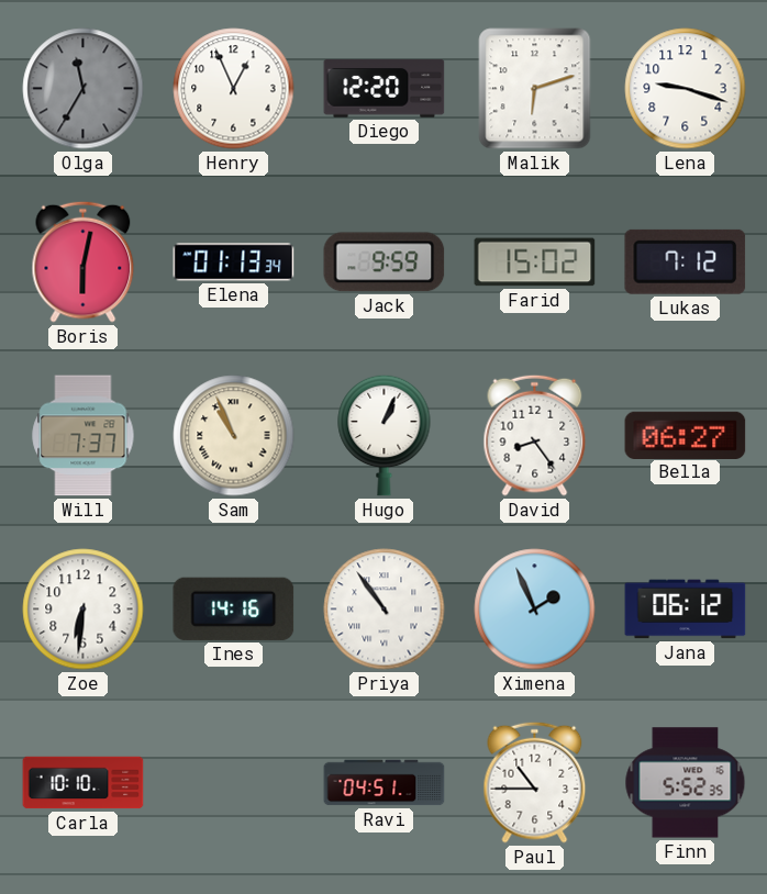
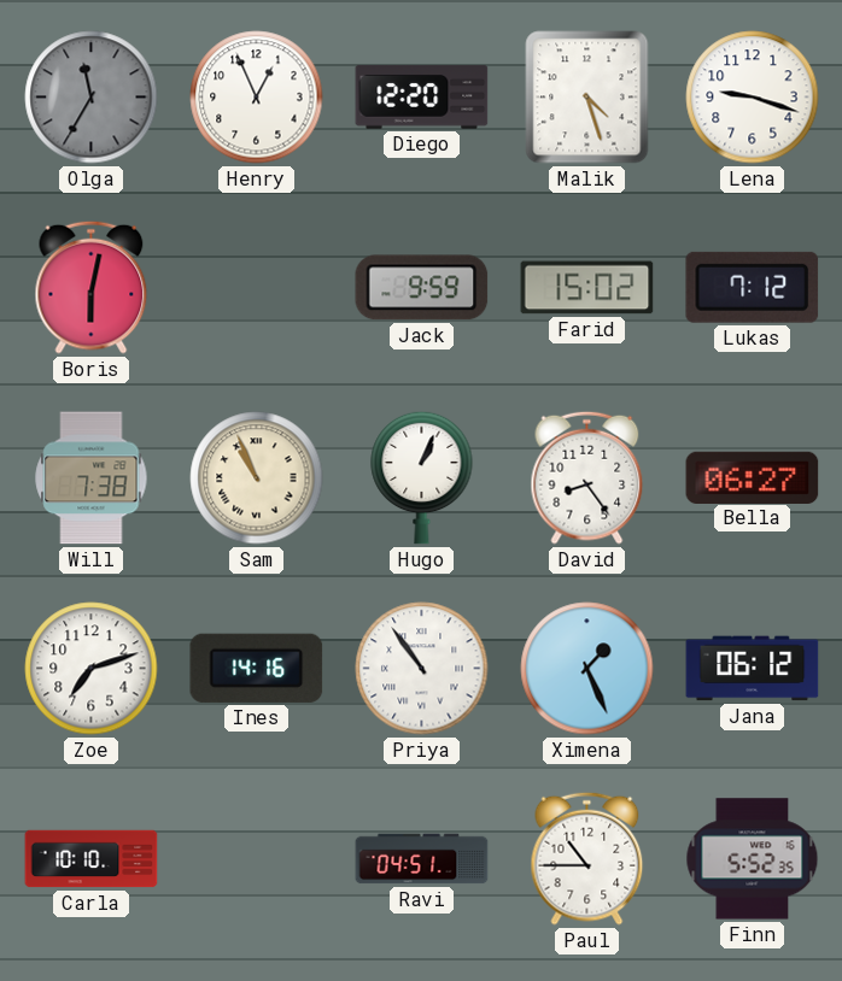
Malik: 6:12 -> 4:27 (587, 98)
Elena: 01:13 -> none (234, 262)
Will: 7:37 -> 7:38 (92, 478)
Zoe: 6:31 -> 7:12 (92, 669)
Ximena: 1:56 -> 1:26 (587, 669)
